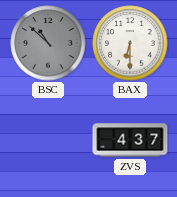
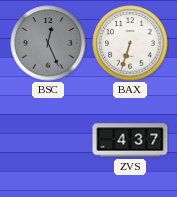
BSC: 10:52 -> 12:26 (48, 43)
BAX: 6:30 -> 6:33 (130, 43)
